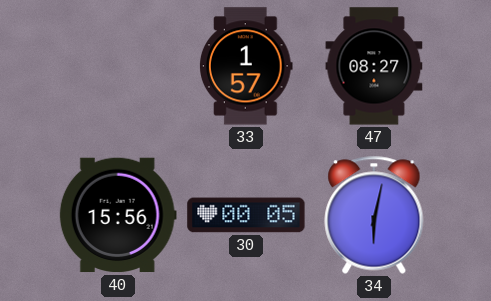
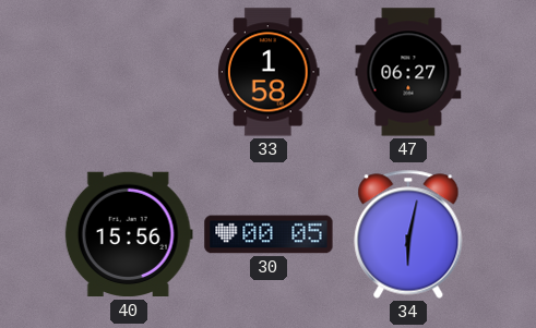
33: 1:57 -> 1:58 (269, 72)
47: 08:27 -> 06:27 (408, 72)
